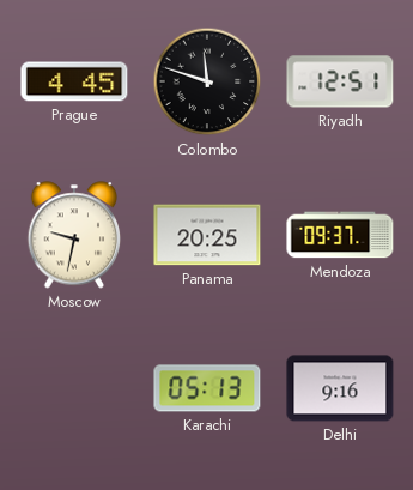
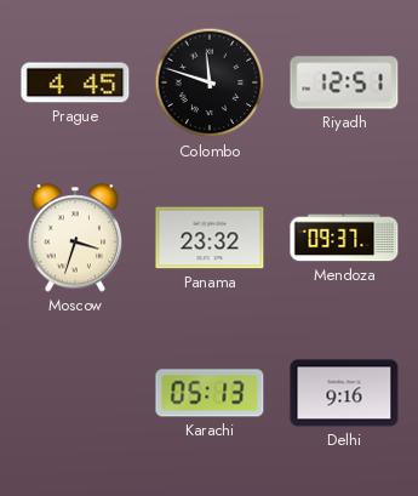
Moscow: 9:32 -> 3:33 (75, 238)
Panama: 20:25 -> 23:32 (210, 238)
